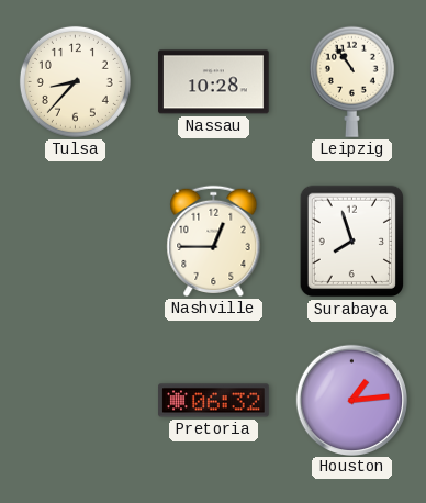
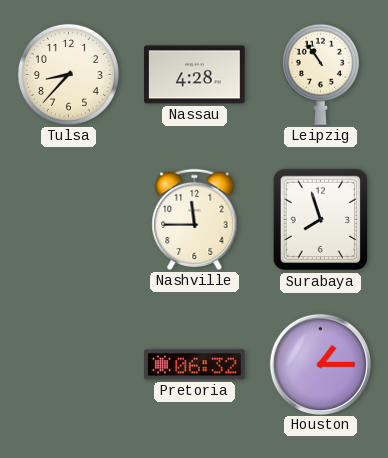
Nassau: 10:28 -> 4:28 (195, 75)
Nashville: 12:45 -> 11:45 (195, 219)
Houston: 1:14 -> 1:15 (320, 364)
